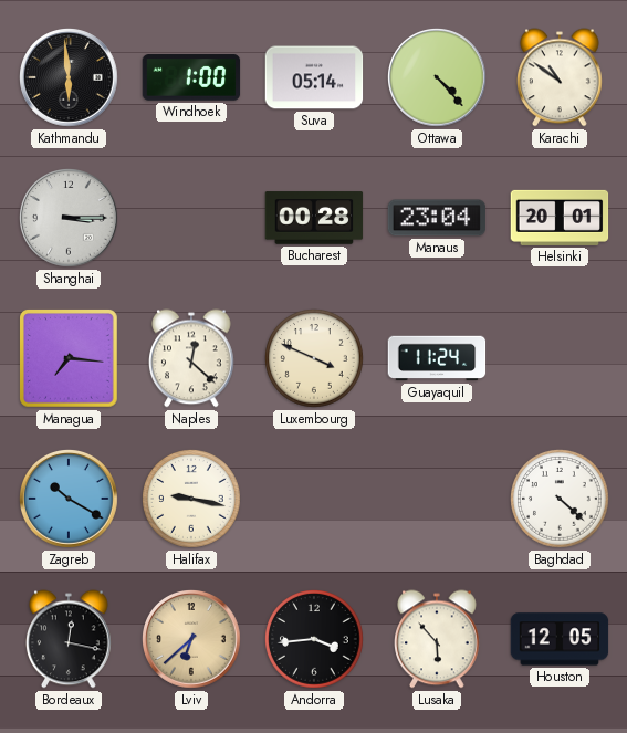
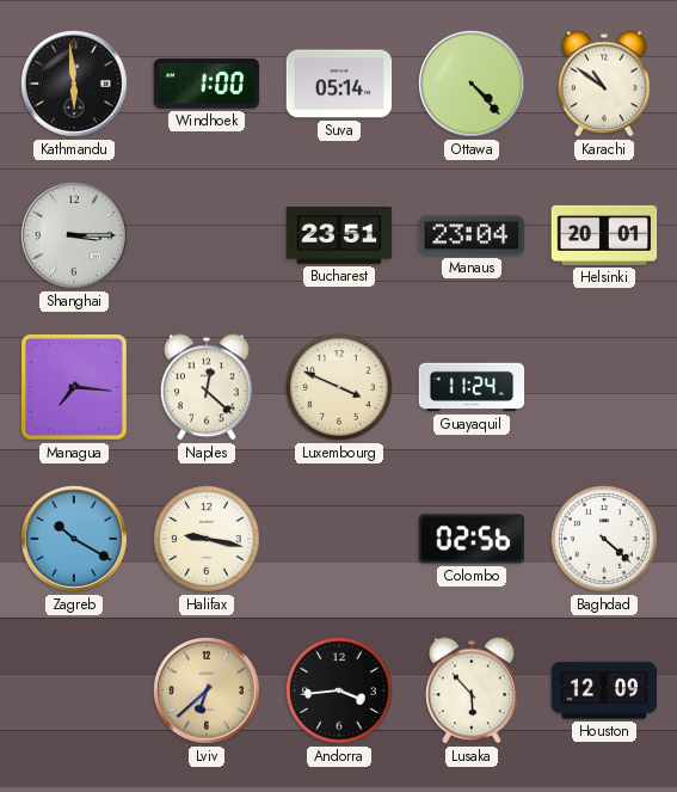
Bucharest: 00:28 -> 23:51 (339, 235)
Colombo: none -> 02:56 (472, 539)
Bordeaux: 12:17 -> none (69, 639)
Houston: 12:05 -> 12:09 (604, 690)
